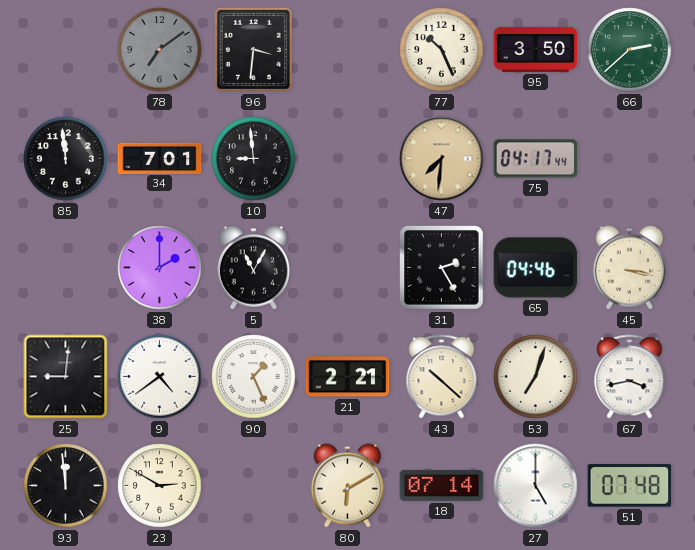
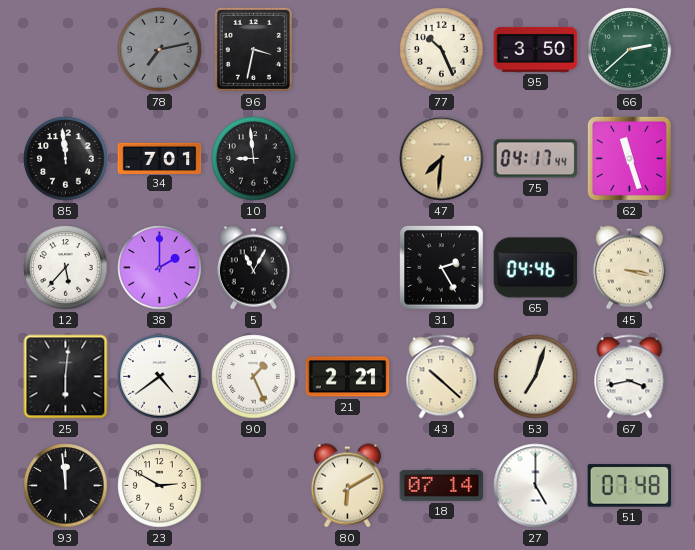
78: 7:09 -> 7:13 (160, 50)
96: 3:31 -> 3:32 (253, 49)
62: none -> 11:27 (629, 158)
12: none -> 5:37 (66, 268)
25: 9:01 -> 6:01 (66, 377)
